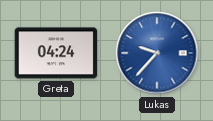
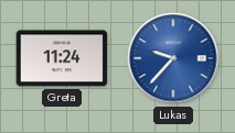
Greta: 04:24 -> 11:24 (62, 58)
